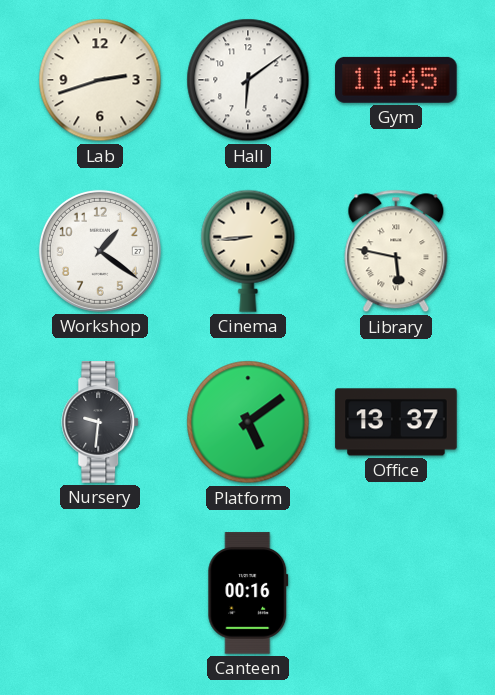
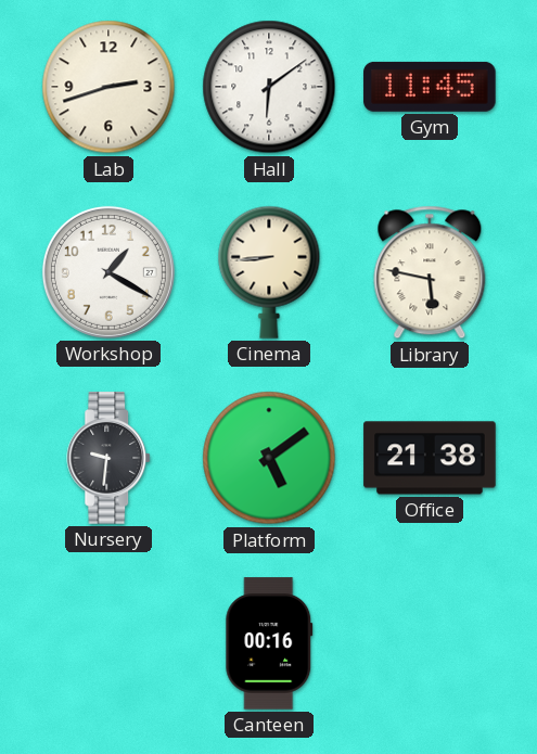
Workshop: 1:21 -> 1:20 (108, 272)
Office: 13:37 -> 21:38 (430, 458)
